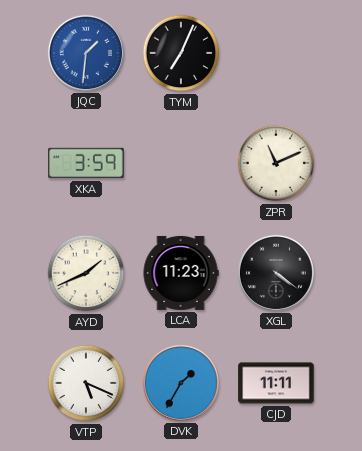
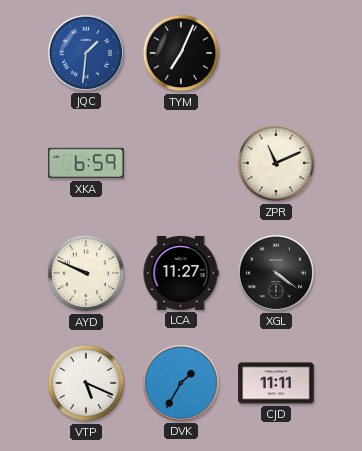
XKA: 3:59 -> 6:59 (86, 163)
AYD: 1:41 -> 9:49 (86, 273)
LCA: 11:23 -> 11:27 (181, 273)
